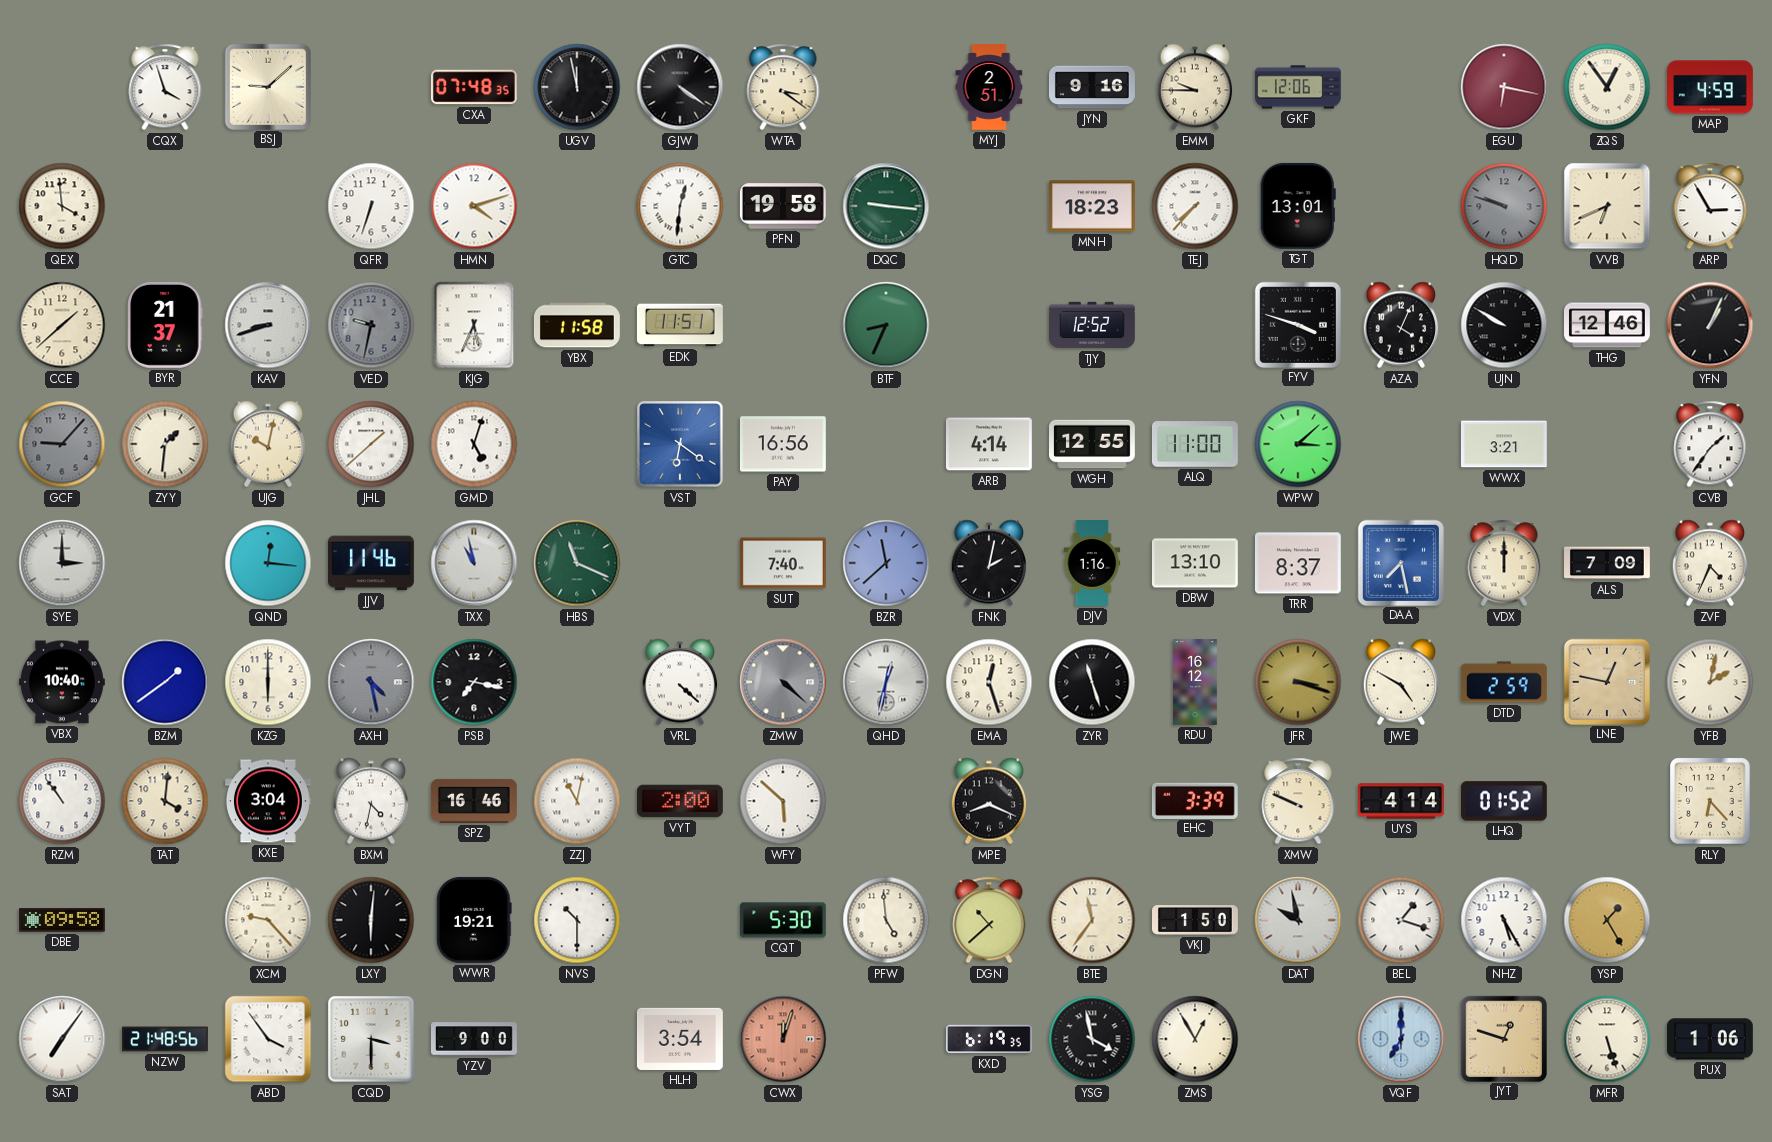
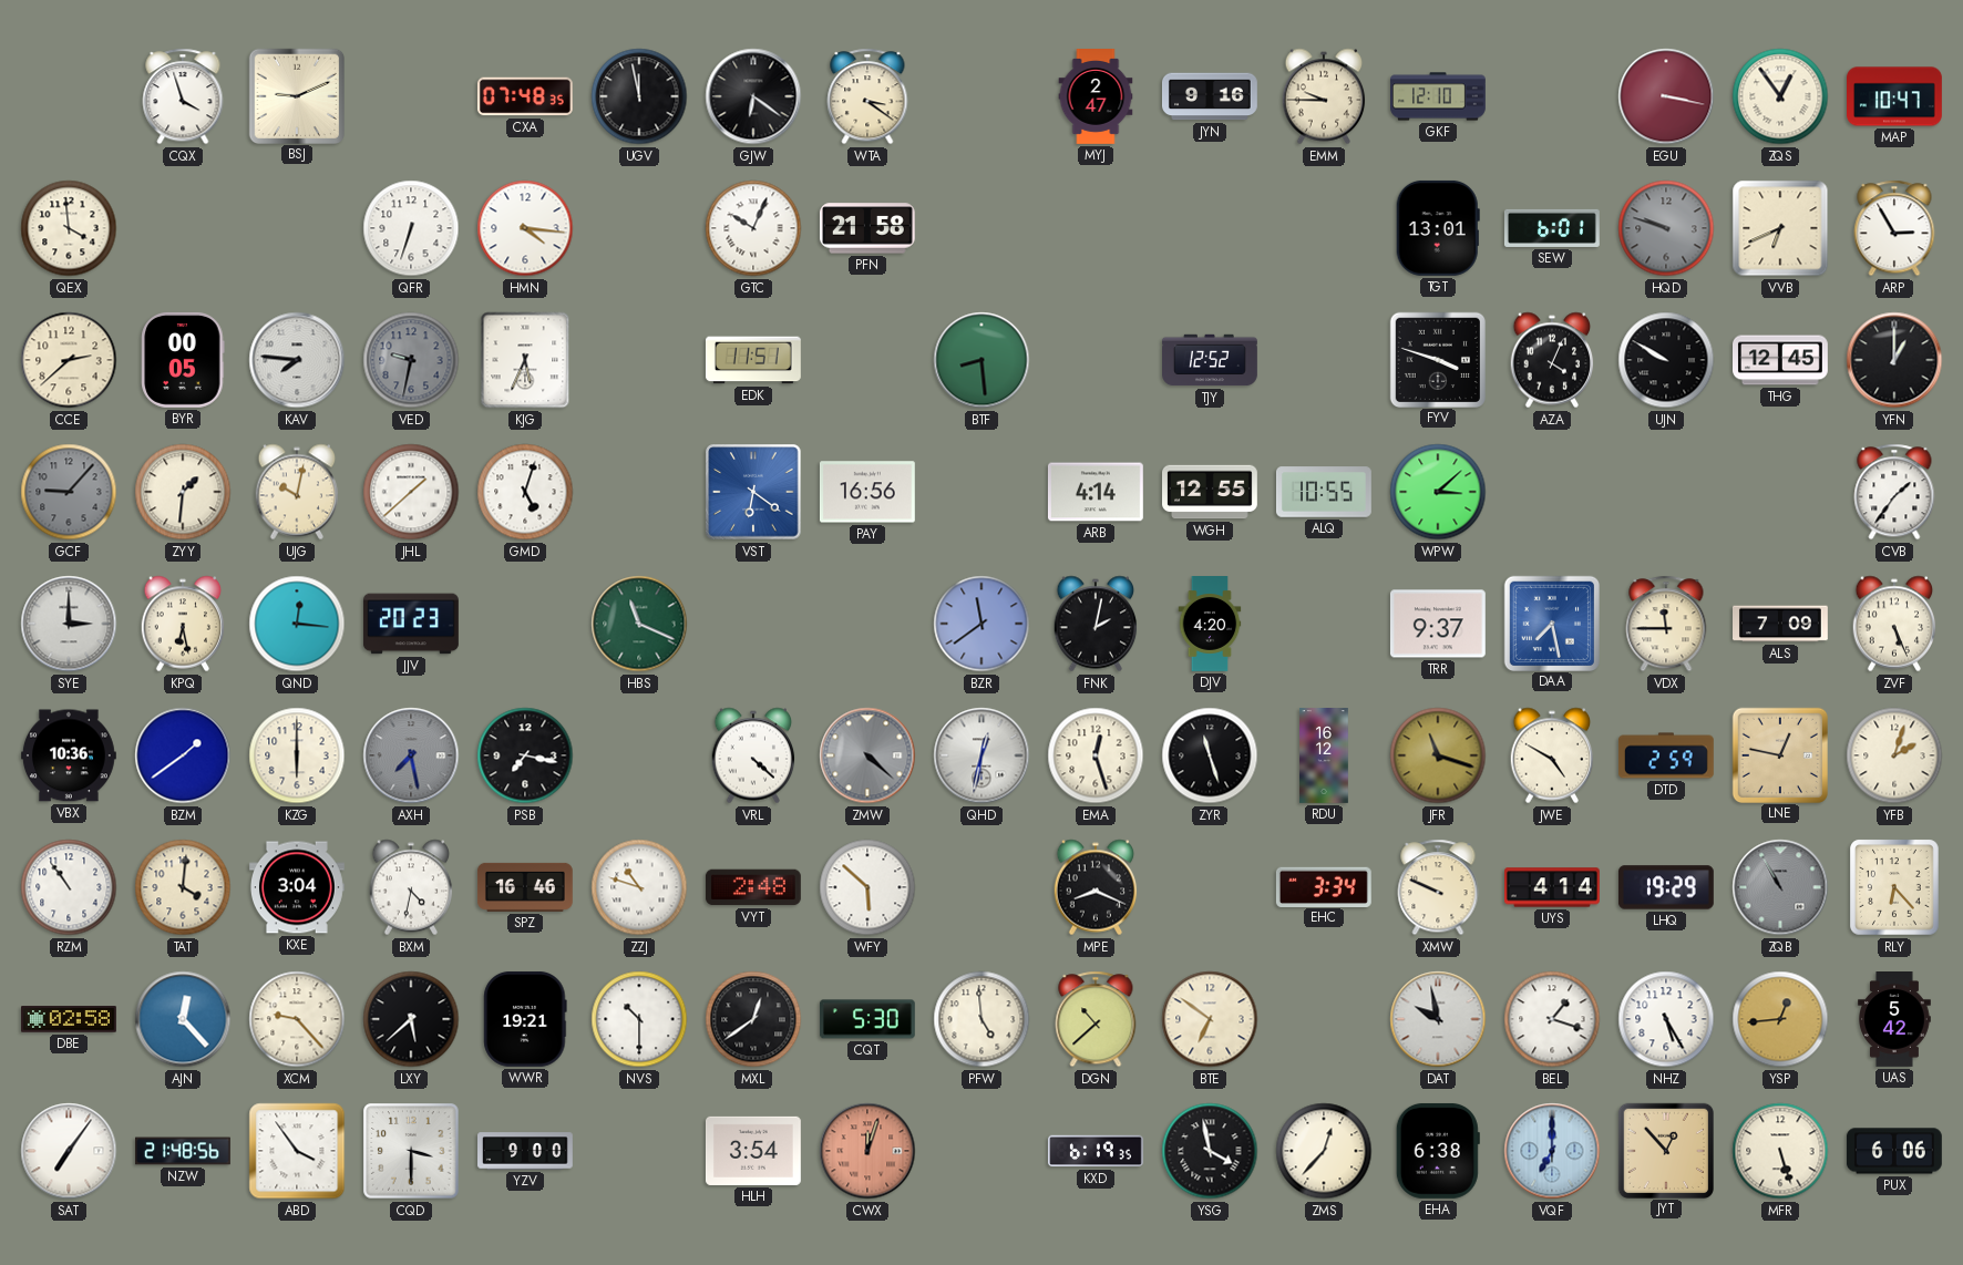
BSJ: 9:08 -> 9:11 (296, 95)
GJW: 4:21 -> 6:21 (753, 96)
MYJ: 2:51 -> 2:47 (1096, 97)
GKF: 12:06 -> 12:10 (1439, 96)
EGU: 6:17 -> 3:17 (1666, 96)
MAP: 4:59 -> 10:47 (1895, 96)
HMN: 4:12 -> 4:16 (525, 228)
GTC: 12:31 -> 10:04 (753, 228)
PFN: 19:58 -> 21:58 (867, 228)
DQC: 9:16 -> none (886, 206)
MNH: 18:23 -> none (1092, 206)
TEJ: 7:37 -> none (1195, 206)
SEW: none -> 6:01 (1553, 228)
CCE: 1:38 -> 2:38 (69, 360)
BYR: 21:37 -> 00:05 (183, 360)
KAV: 8:42 -> 7:46 (297, 360)
YBX: 11:58 -> none (577, 325)
BTF: 8:34 -> 8:29 (981, 360)
THG: 12:46 -> 12:45 (1781, 360)
YFN: 1:04 -> 1:00 (1894, 360)
ALQ: 11:00 -> 10:55 (1325, 492)
WWX: 3:21 -> none (1504, 444)
KPQ: none -> 6:28 (183, 624)
JJV: 11:46 -> 20:23 (411, 624)
TXX: 10:58 -> none (474, 563)
SUT: 7:40 -> none (783, 563)
BZR: 11:38 -> 11:39 (981, 624)
DJV: 1:16 -> 4:20 (1210, 625)
DBW: 13:10 -> none (1195, 563)
TRR: 8:37 -> 9:37 (1438, 624)
VDX: 12:00 -> 11:45 (1666, 624)
ZVF: 4:34 -> 5:26 (1894, 624)
VBX: 10:40 -> 10:36 (69, 755)
AXH: 4:28 -> 7:28 (411, 755)
JFR: 3:18 -> 11:18 (1438, 755)
YFB: 2:02 -> 2:03 (1894, 755)
ZZJ: 11:02 -> 10:48 (639, 887)
VYT: 2:00 -> 2:48 (753, 887)
EHC: 3:39 -> 3:34 (1324, 886)
LHQ: 01:52 -> 19:29 (1666, 887)
ZQB: none -> 10:55 (1780, 887)
DBE: 09:58 -> 02:58 (70, 1019)
AJN: none -> 12:23 (183, 1019)
LXY: 6:01 -> 5:38 (411, 1019)
MXL: none -> 12:39 (753, 1019)
BTE: 11:36 -> 6:51 (1210, 1019)
VKJ: 1:50 -> none (1196, 920)
YSP: 1:25 -> 12:44 (1780, 1019)
UAS: none -> 5:42 (1895, 1020)
ZMS: 12:55 -> 12:37 (1324, 1151)
EHA: none -> 6:38 (1438, 1151)
JYT: 12:48 -> 12:53 (1665, 1150)
PUX: 1:06 -> 6:06 (1894, 1151)
